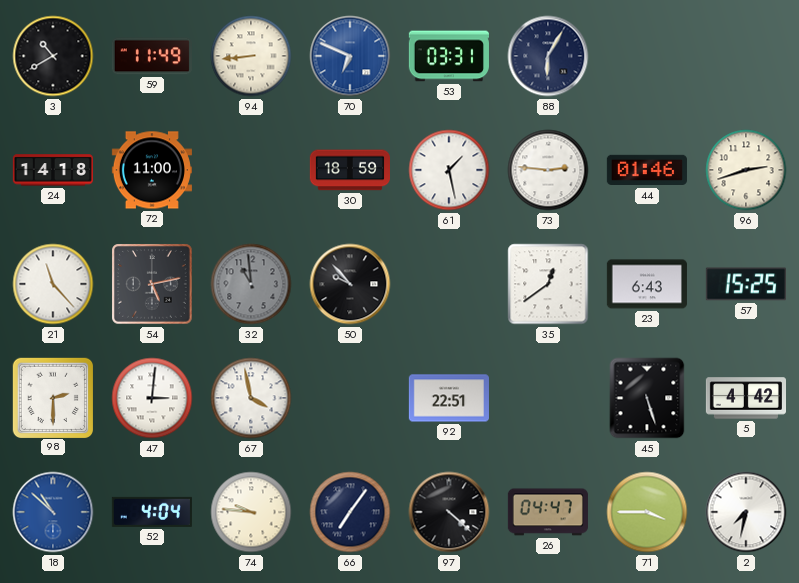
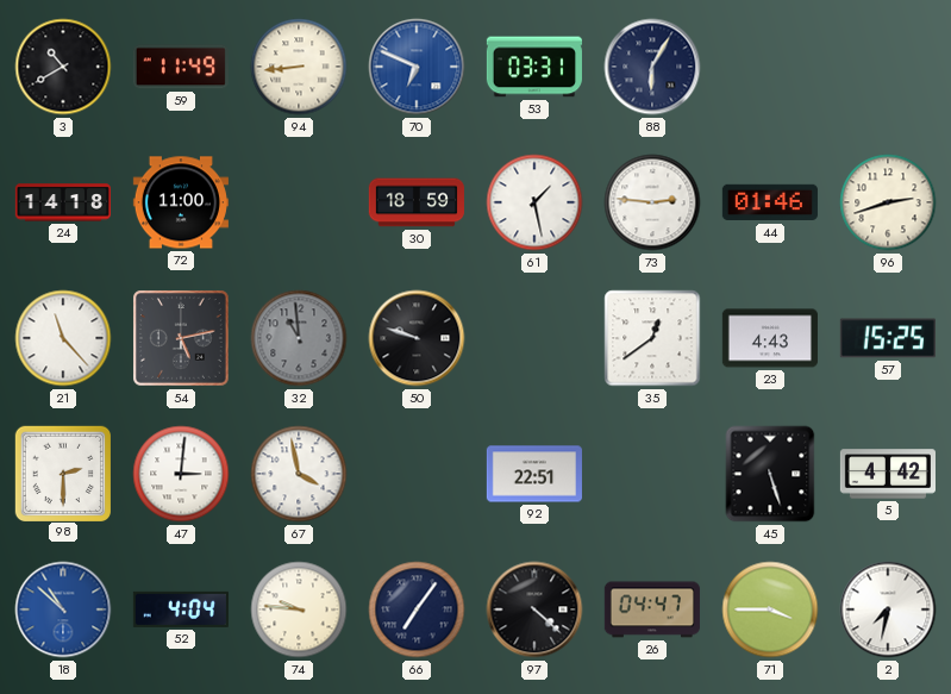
50: 9:53 -> 9:48 (417, 338)
23: 6:43 -> 4:43 (770, 338)
